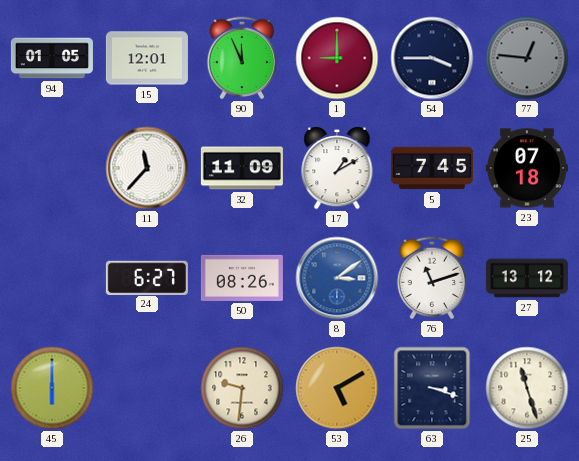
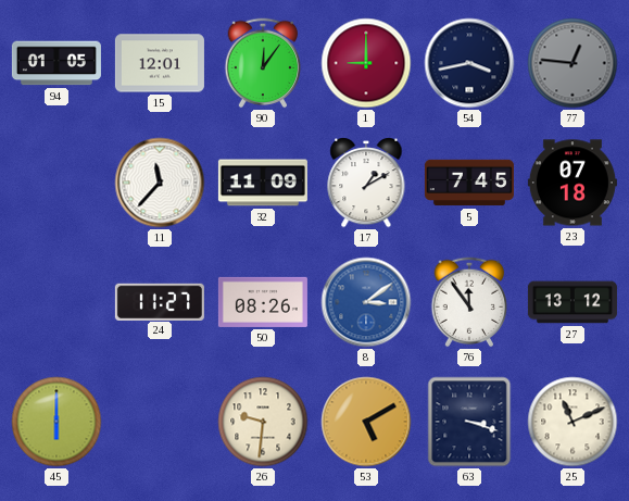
90: 11:56 -> 12:06 (263, 63)
54: 3:45 -> 3:43 (469, 63)
24: 6:27 -> 11:27 (160, 301)
76: 11:12 -> 11:54 (469, 302)
25: 11:27 -> 11:11 (573, 422)
